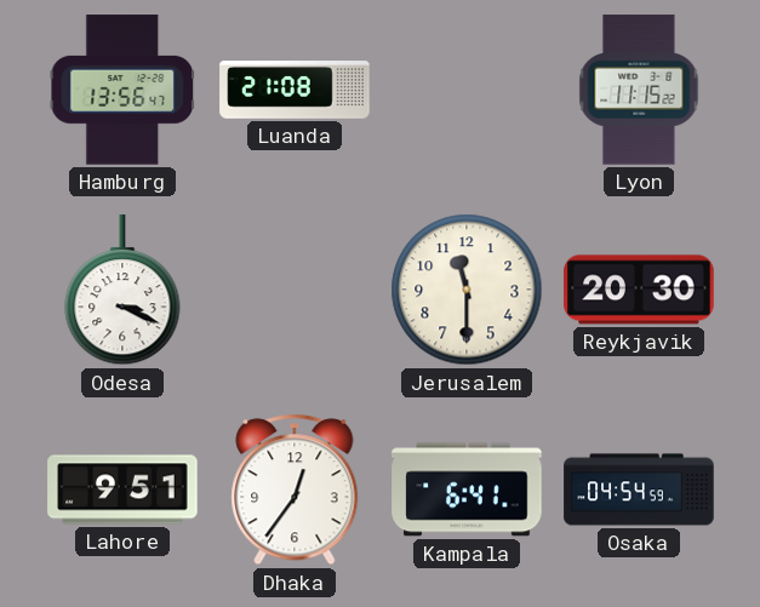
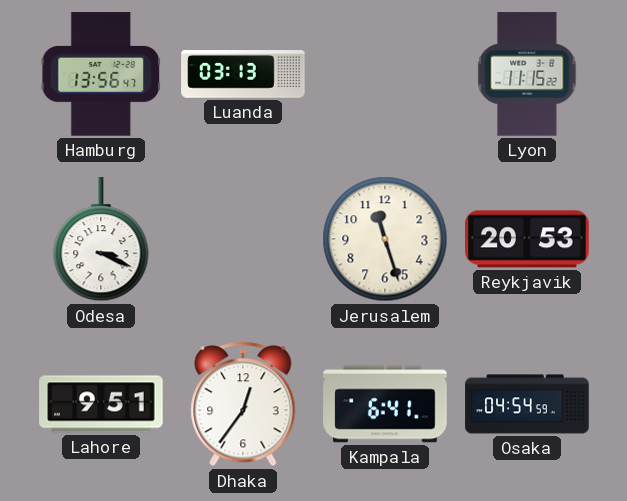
Luanda: 21:08 -> 03:13 (243, 74)
Jerusalem: 11:30 -> 11:27 (385, 239)
Reykjavik: 20:30 -> 20:53 (527, 239)
